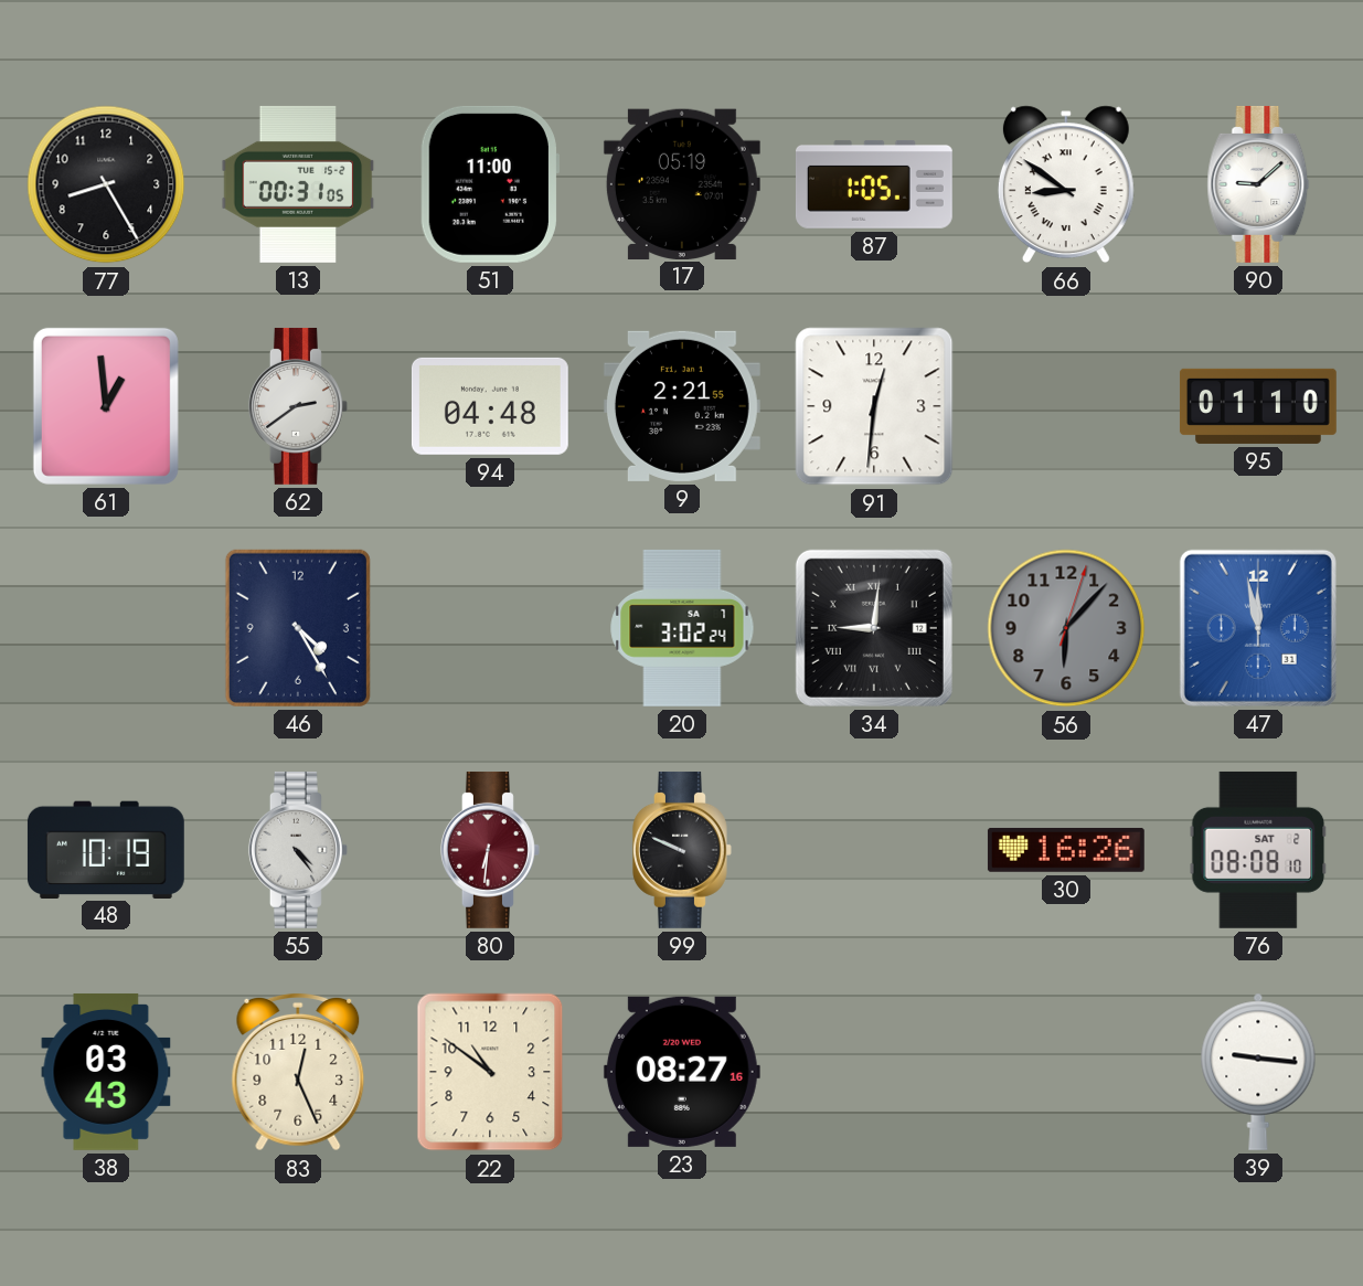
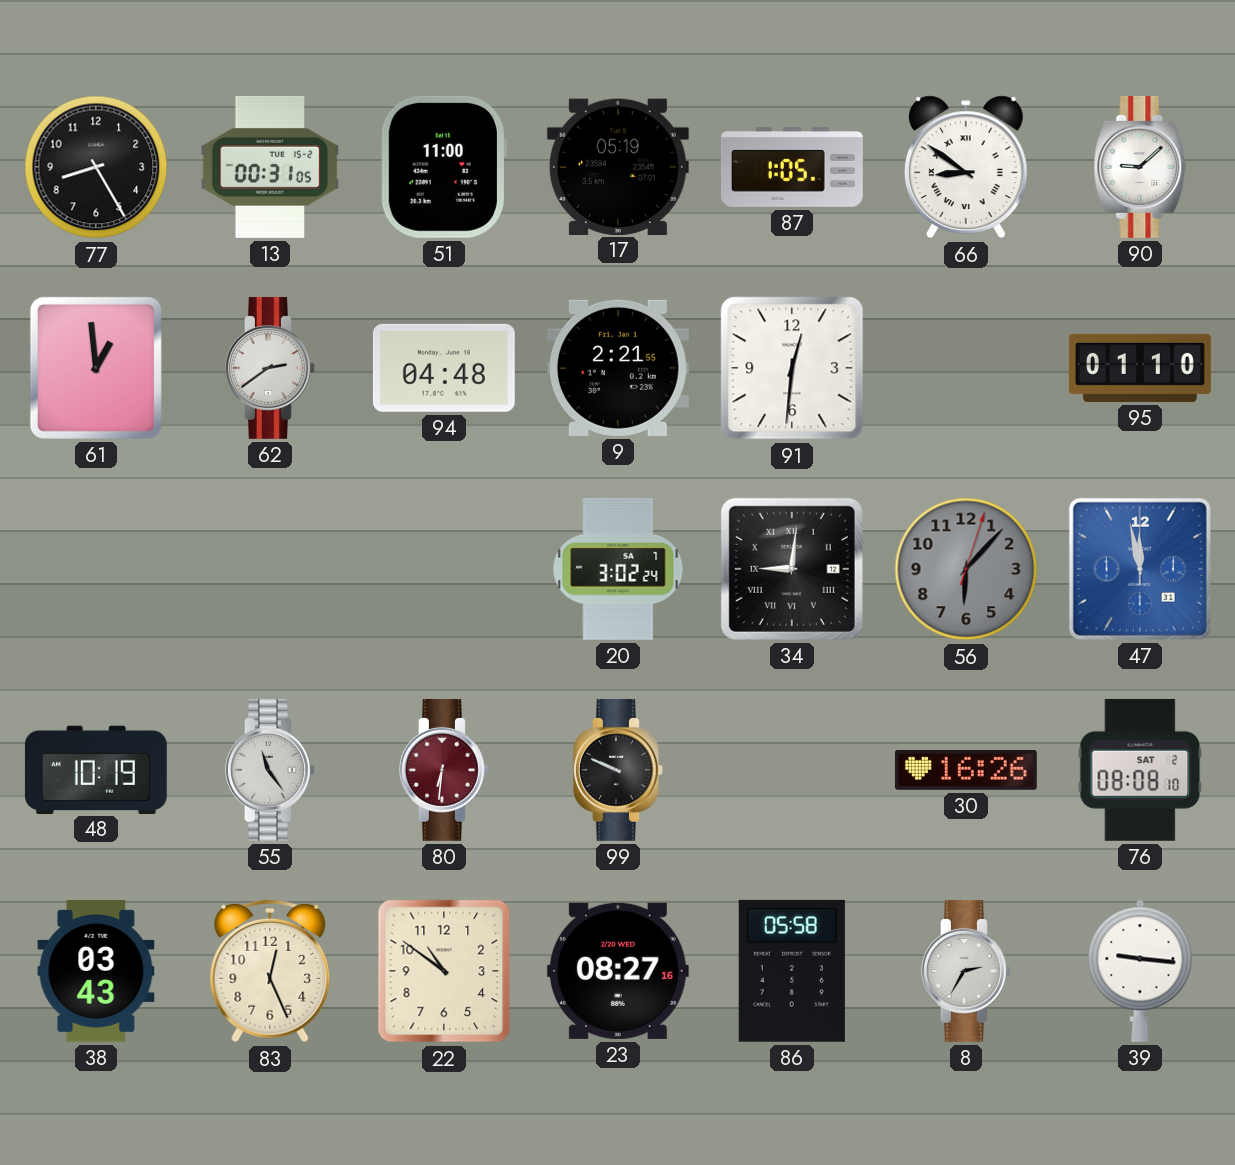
46: 4:25 -> none (298, 628)
55: 4:24 -> 11:24 (270, 770)
86: none -> 05:58 (792, 971)
8: none -> 2:35 (966, 971)
